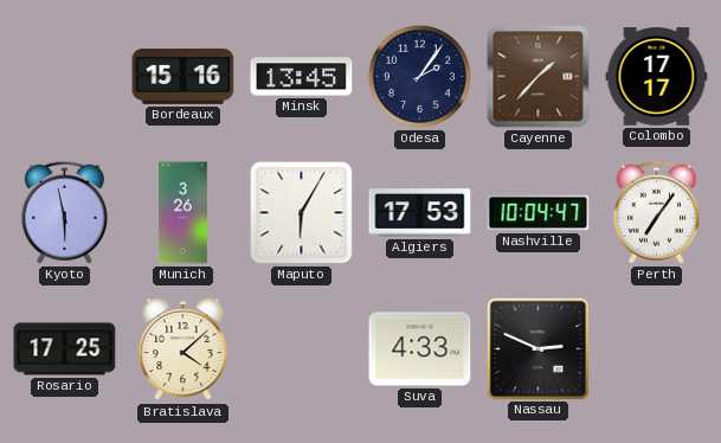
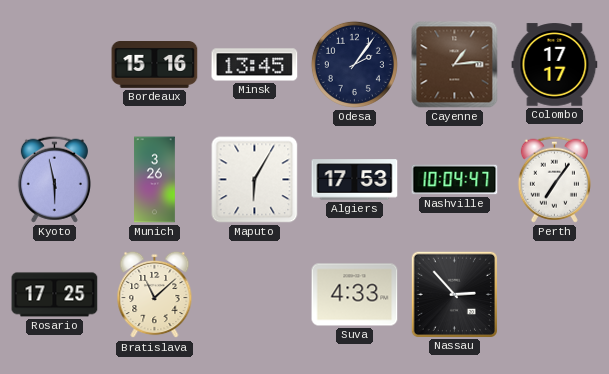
Cayenne: 1:37 -> 1:14 (455, 65)
Bratislava: 4:08 -> 11:08 (155, 295)
Nassau: 2:49 -> 2:53 (454, 294)
